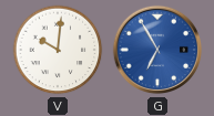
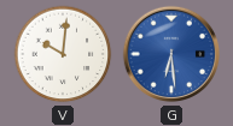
G: 6:55 -> 6:29 (171, 54)
